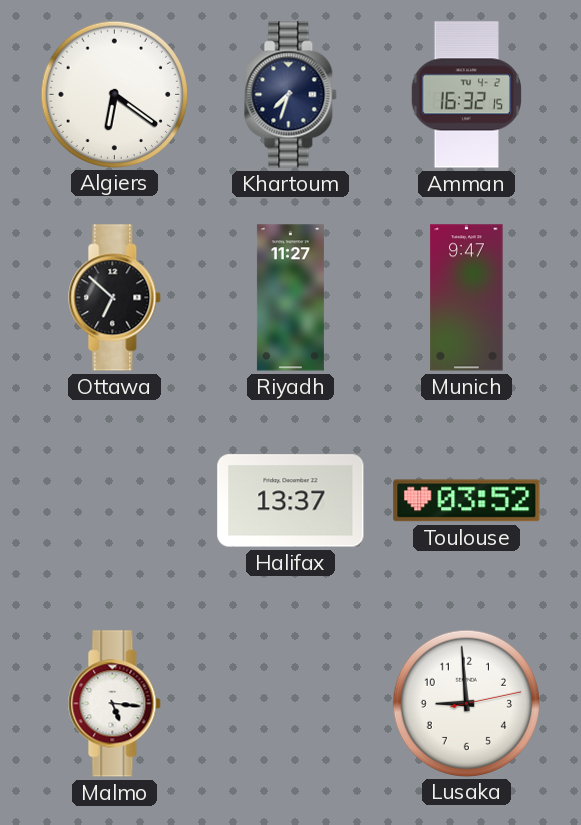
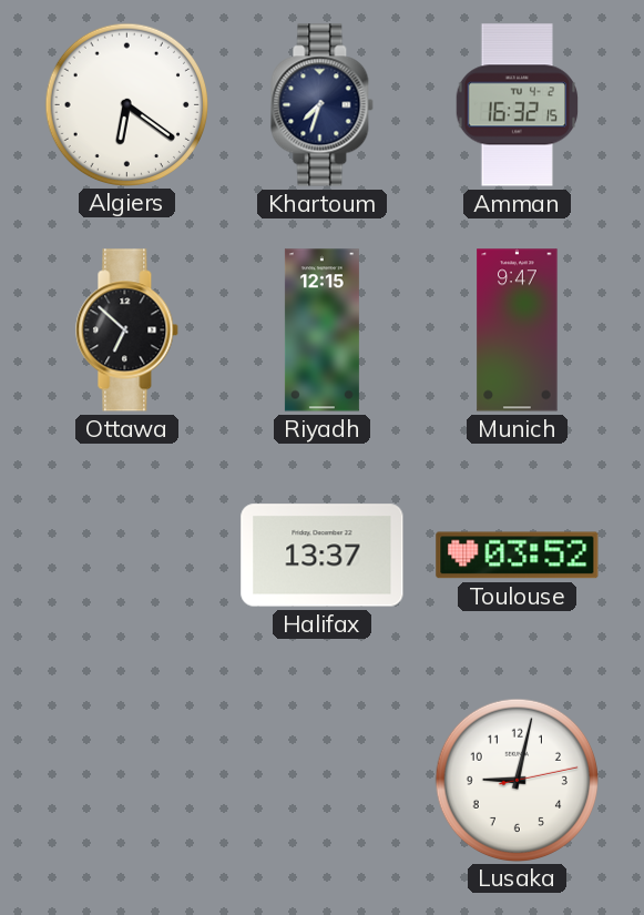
Riyadh: 11:27 -> 12:15 (321, 331)
Malmo: 5:16 -> none (115, 704)
Lusaka: 8:59 -> 9:02 (517, 780)
